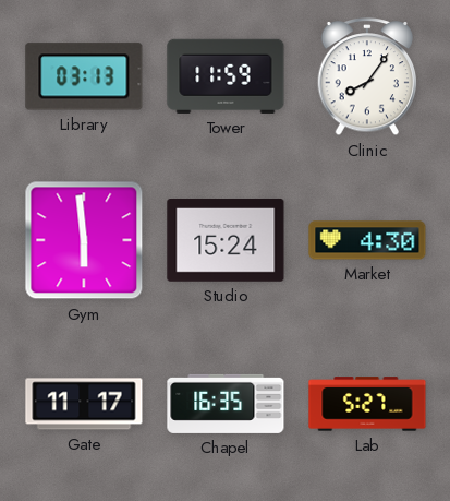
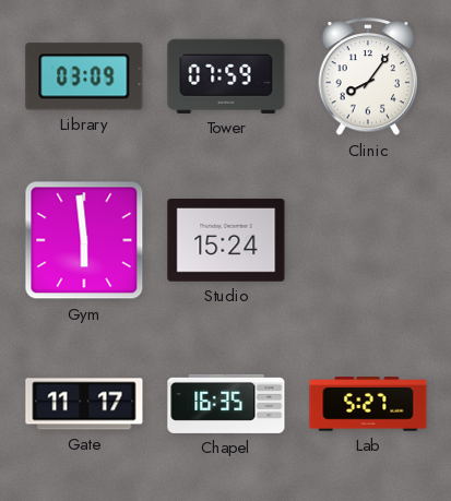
Library: 03:13 -> 03:09 (84, 76)
Tower: 11:59 -> 07:59 (226, 76)
Market: 4:30 -> none (367, 240)
